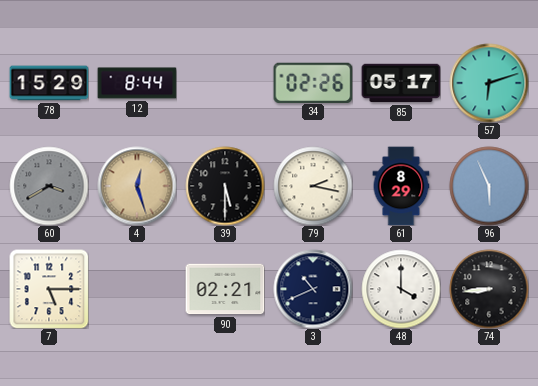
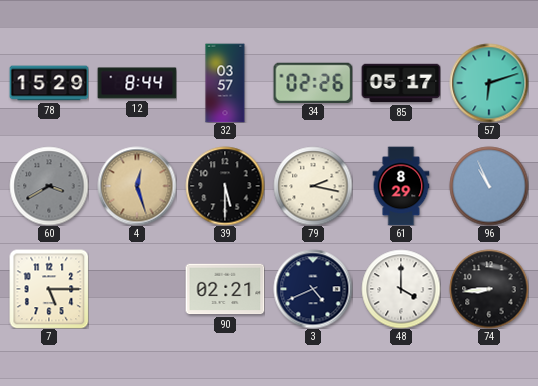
32: none -> 03:57 (225, 83)
96: 5:56 -> 10:56 (489, 186)
3: 10:41 -> 4:41 (313, 289)
